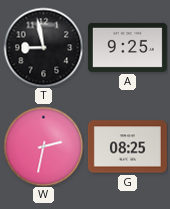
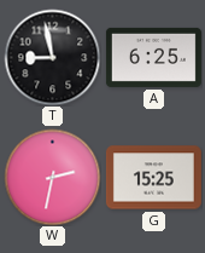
A: 9:25 -> 6:25 (153, 57)
G: 08:25 -> 15:25 (153, 178)
